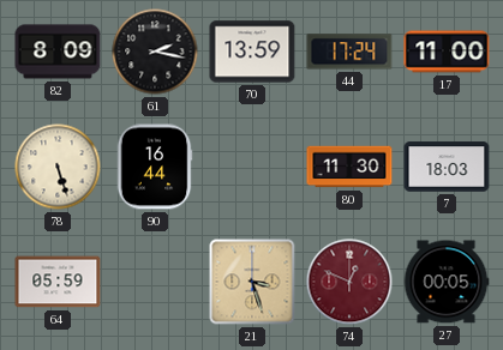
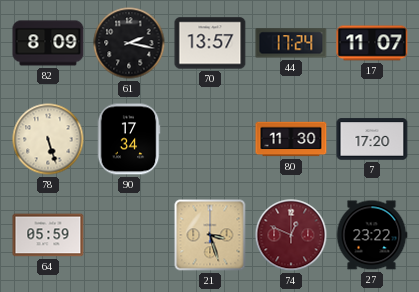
70: 13:59 -> 13:57 (210, 43)
17: 11:00 -> 11:07 (372, 43)
90: 16:44 -> 17:34 (129, 139)
7: 18:03 -> 17:20 (372, 139)
27: 00:05 -> 23:22 (372, 235)
